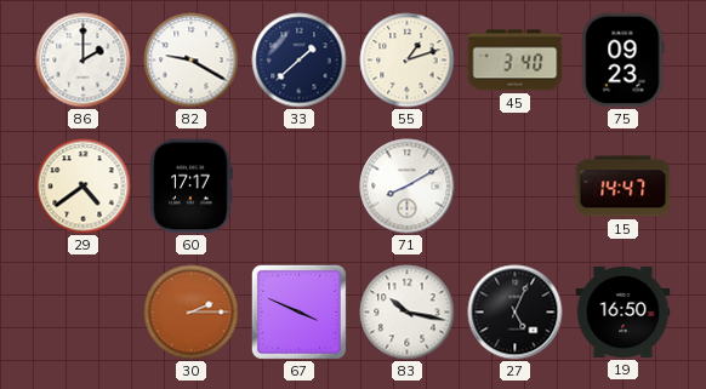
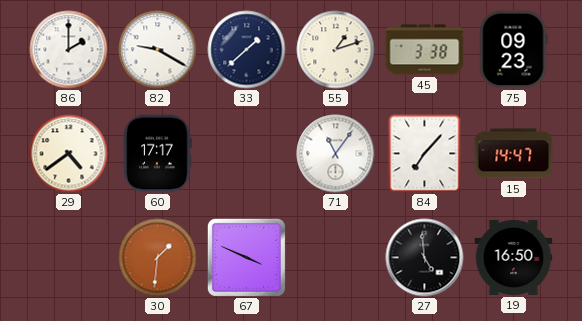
45: 3:40 -> 3:38 (425, 50)
71: 8:10 -> 11:06 (336, 154)
84: none -> 7:07 (425, 154)
30: 2:15 -> 1:31 (158, 258)
83: 10:17 -> none (408, 313)
27: 5:04 -> 4:59 (425, 258)
